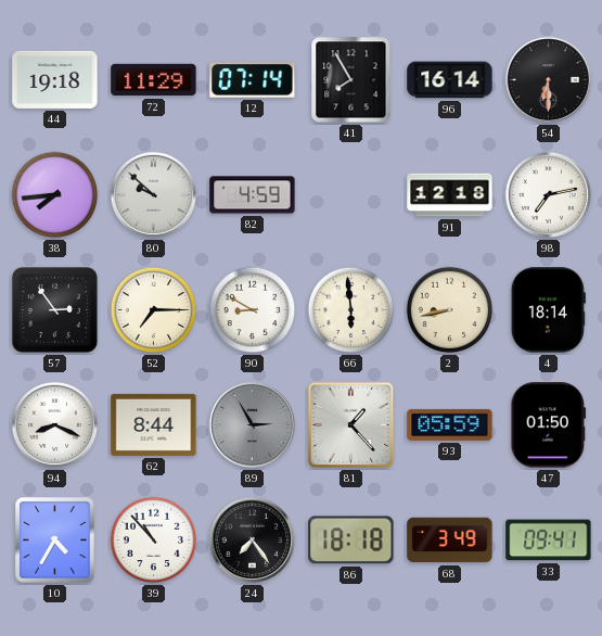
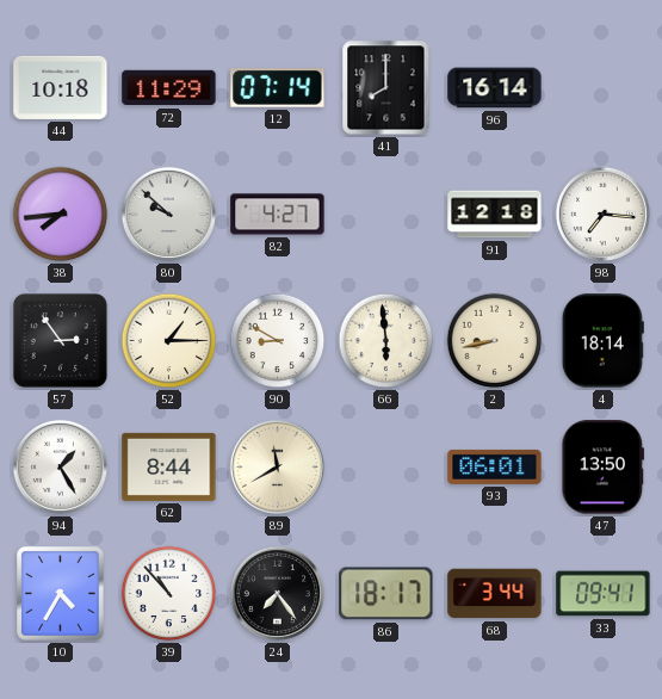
44: 19:18 -> 10:18 (61, 87)
41: 7:55 -> 8:00 (386, 88)
54: 6:30 -> none (548, 79)
82: 4:59 -> 4:27 (278, 215)
98: 7:13 -> 7:16 (602, 214)
52: 7:15 -> 1:15 (169, 341)
94: 8:19 -> 1:25 (60, 466)
89: 2:55 -> 11:40 (277, 466)
89 dial: grey -> cream (277, 466)
81: 1:23 -> none (351, 425)
93: 05:59 -> 06:01 (495, 466)
47: 01:50 -> 13:50 (604, 468)
86: 18:18 -> 18:17 (386, 594)
68: 3:49 -> 3:44 (495, 594)
